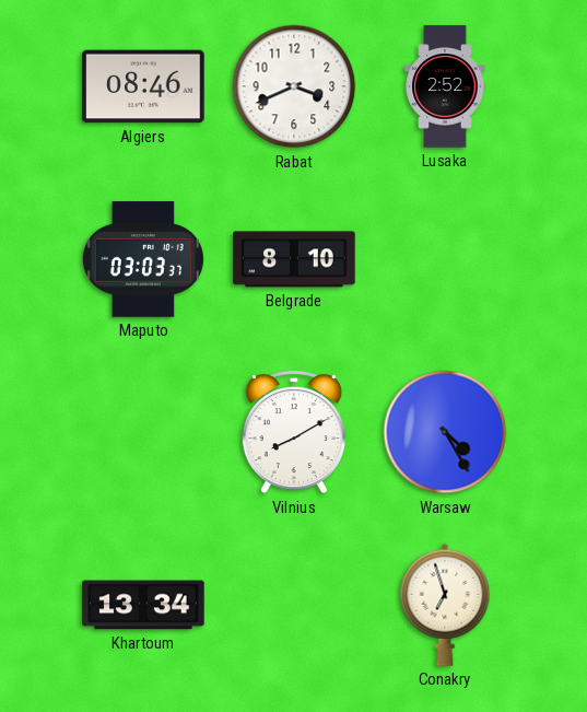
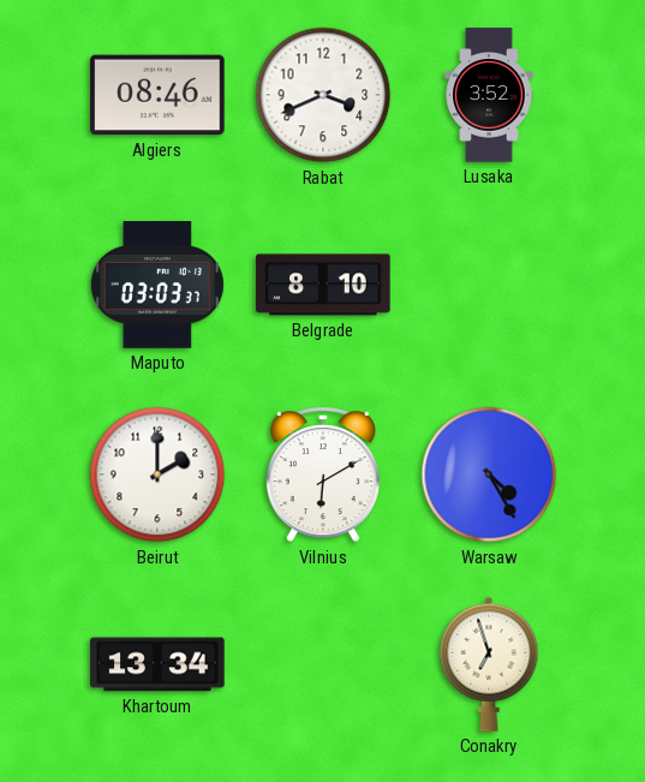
Lusaka: 2:52 -> 3:52 (489, 95)
Beirut: none -> 2:00 (157, 474)
Vilnius: 8:10 -> 6:10 (323, 476)
